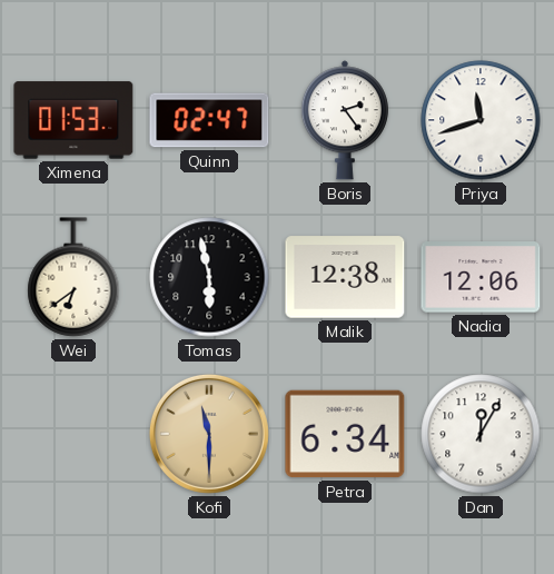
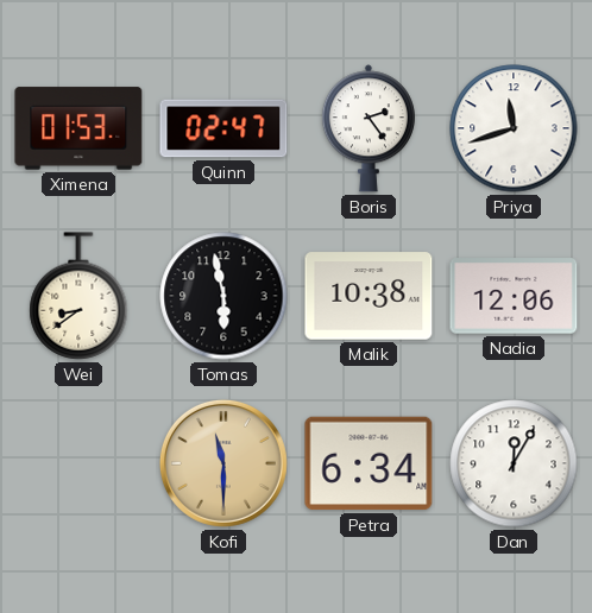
Wei: 6:39 -> 8:39 (78, 296)
Malik: 12:38 -> 10:38 (369, 296)
